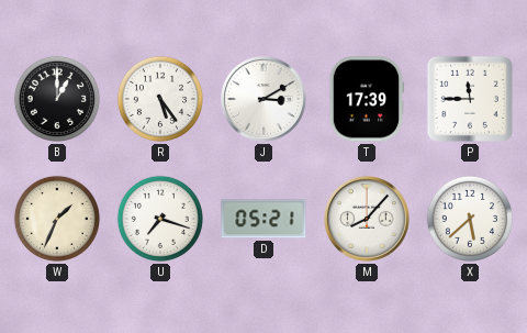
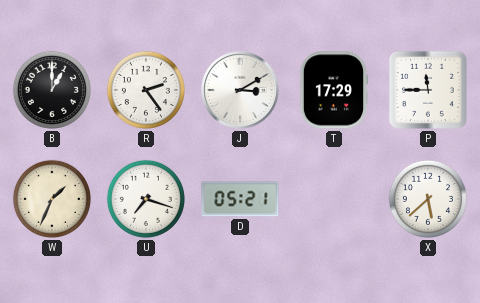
R: 5:24 -> 2:24 (146, 90)
T: 17:39 -> 17:29 (333, 90)
M: 8:07 -> none (368, 220)
